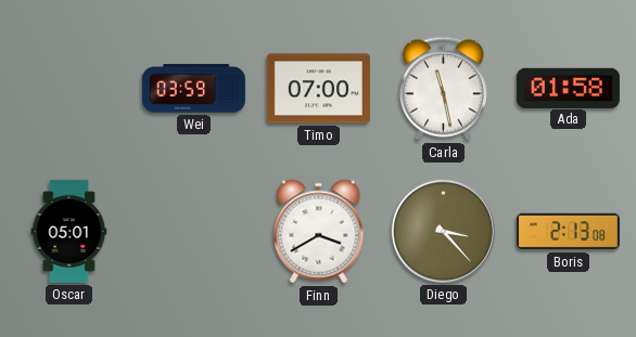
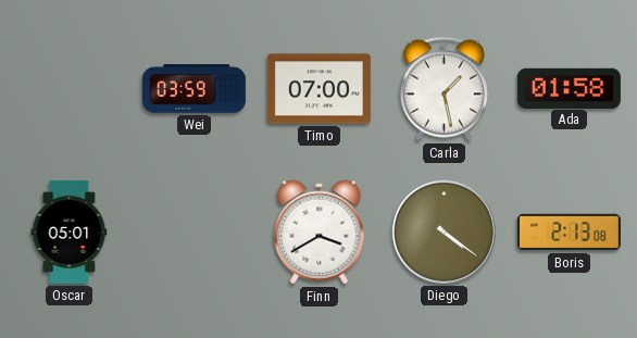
Carla: 11:28 -> 1:28 (444, 89)
Diego: 3:23 -> 4:21 (444, 231)
